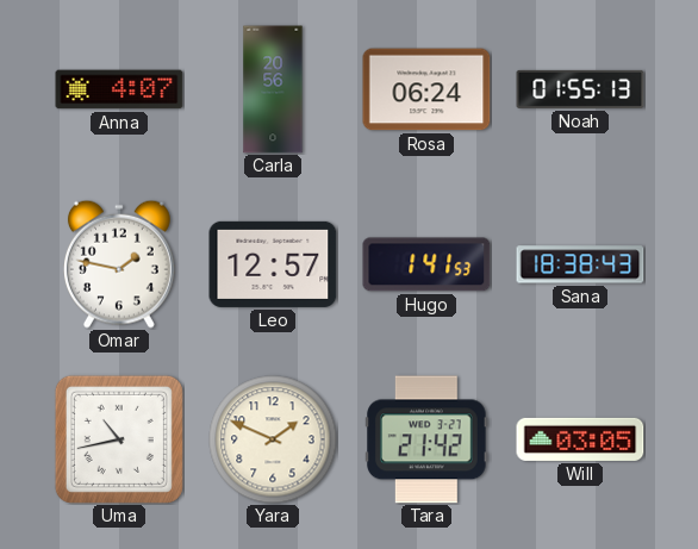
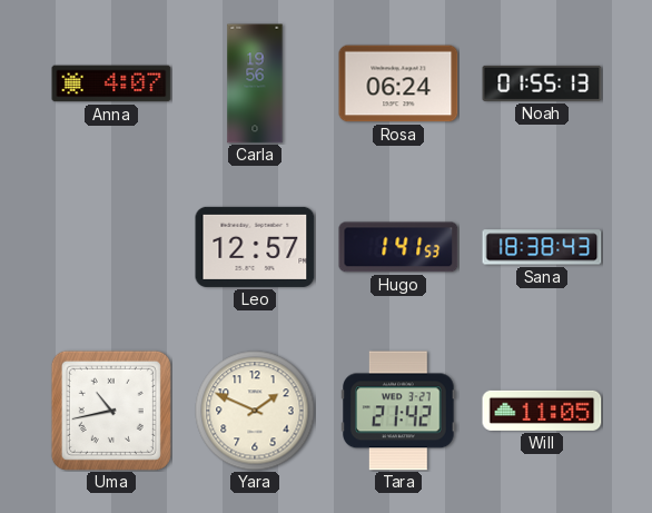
Carla: 20:56 -> 19:56 (255, 83)
Omar: 1:47 -> none (119, 264)
Will: 03:05 -> 11:05 (542, 411)
